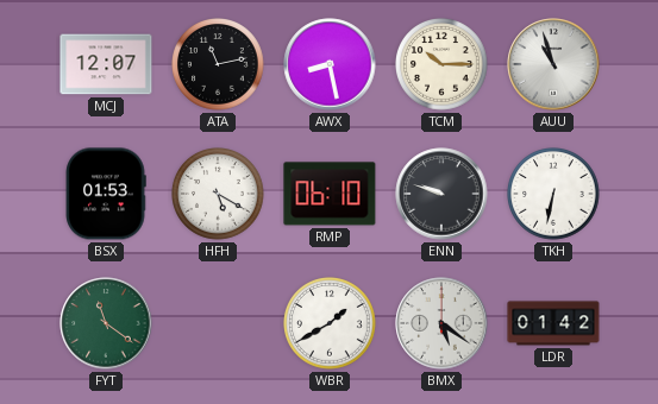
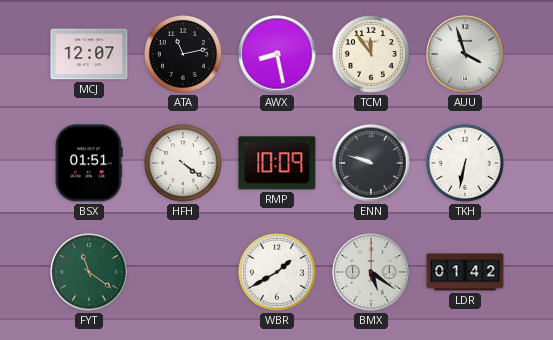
TCM: 10:15 -> 11:54 (371, 54)
AUU: 10:57 -> 3:57 (465, 54)
BSX: 01:53 -> 01:51 (89, 163)
HFH: 5:20 -> 4:21 (183, 163)
RMP: 06:10 -> 10:09 (277, 163)
